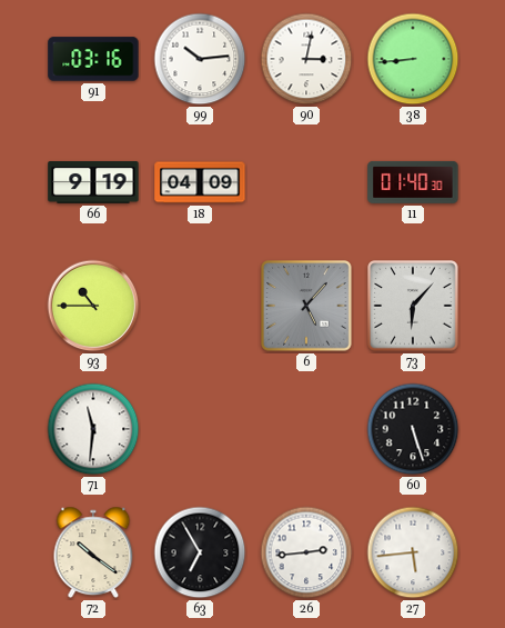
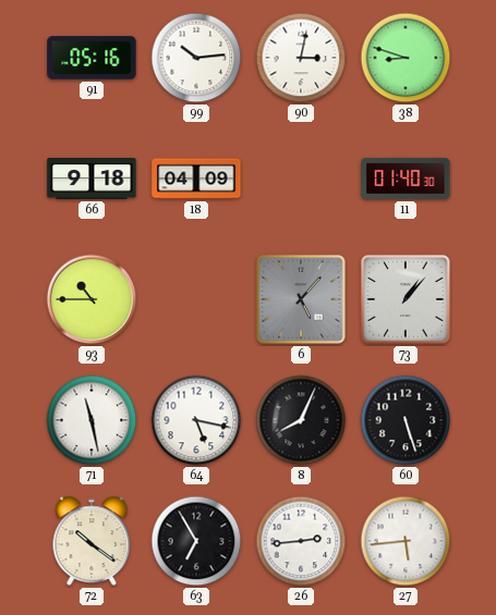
91: 03:16 -> 05:16 (92, 58)
38: 8:44 -> 8:48 (406, 58)
66: 9:19 -> 9:18 (92, 180)
73: 6:07 -> 1:07 (406, 299)
71: 11:31 -> 11:28 (92, 420)
64: none -> 5:17 (196, 420)
8: none -> 8:04 (301, 420)
